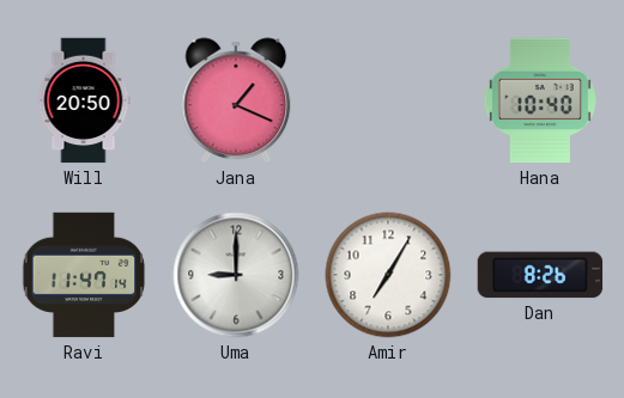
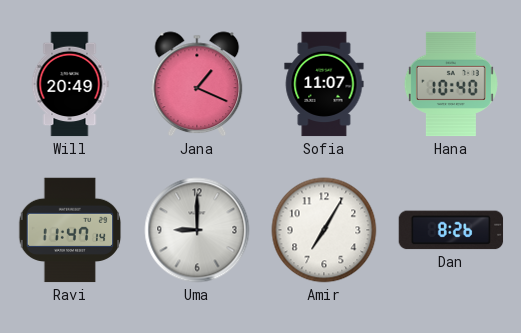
Will: 20:50 -> 20:49 (70, 84)
Sofia: none -> 11:07 (324, 84)
